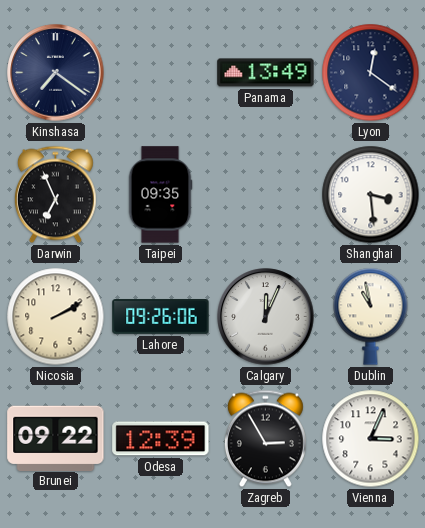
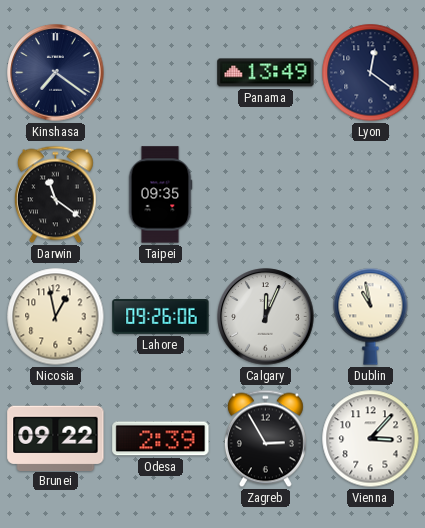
Darwin: 6:56 -> 11:21 (55, 195)
Shanghai: 3:29 -> none (371, 195)
Nicosia: 2:10 -> 12:58 (56, 317)
Odesa: 12:39 -> 2:39 (161, 439)
Vienna: 3:04 -> 3:07 (371, 439)
